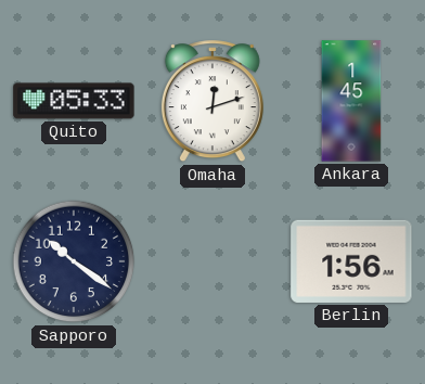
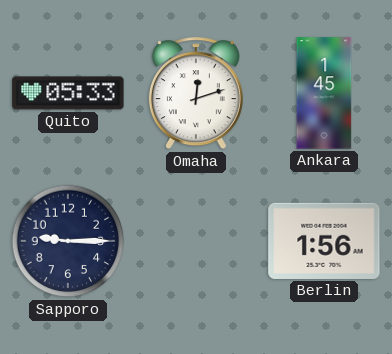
Sapporo: 10:21 -> 9:15 (68, 241)
